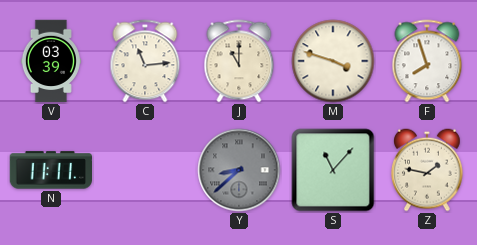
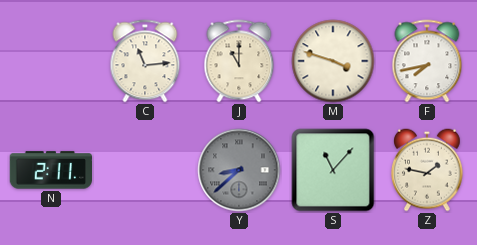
V: 03:39 -> none (51, 61)
F: 7:57 -> 7:43 (427, 61)
N: 11:11 -> 2:11 (50, 170)
